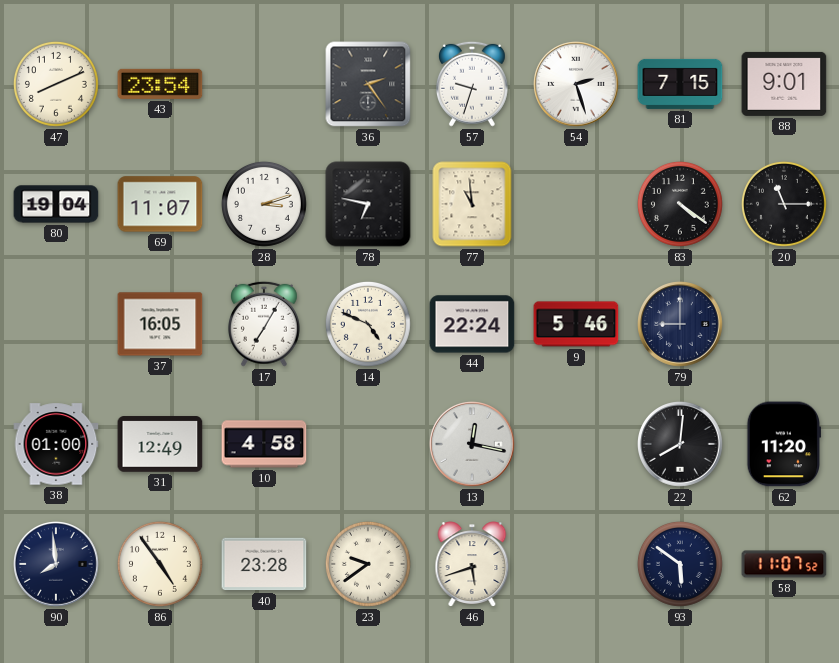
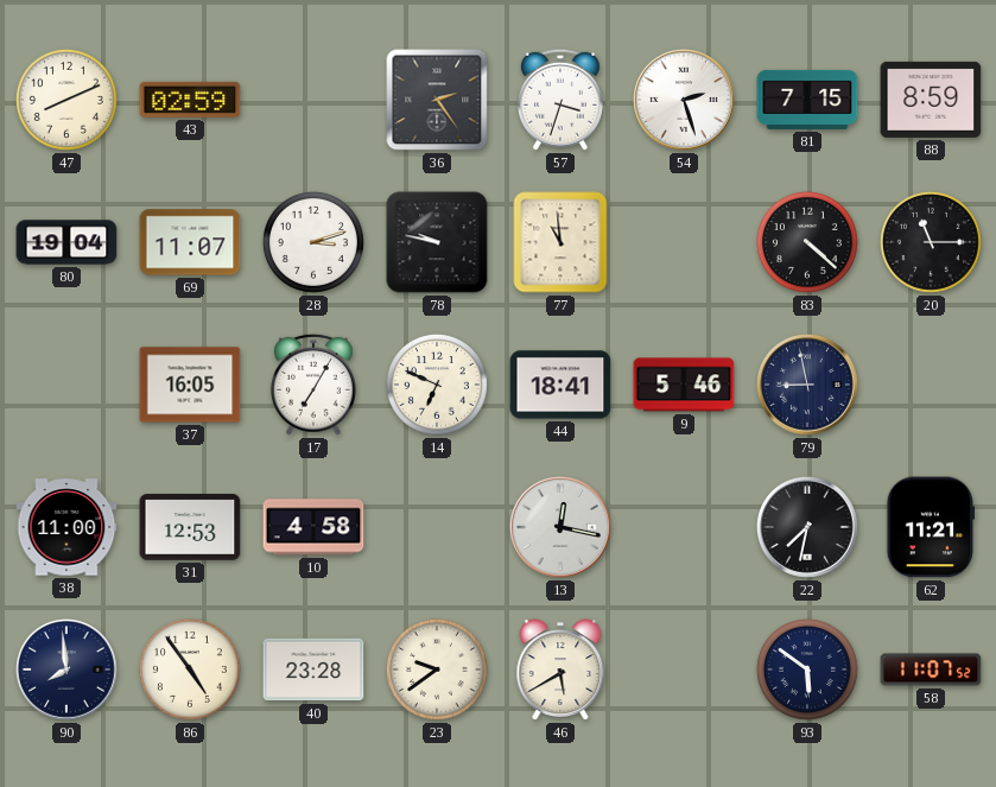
43: 23:54 -> 02:59 (190, 100)
57: 9:33 -> 3:33 (560, 100)
88: 9:01 -> 8:59 (931, 100)
78: 6:47 -> 9:47 (437, 242)
83: 4:21 -> 4:22 (807, 242)
14: 4:49 -> 6:49 (437, 385)
44: 22:24 -> 18:41 (560, 385)
79: 9:00 -> 8:58 (808, 386)
38: 01:00 -> 11:00 (66, 527)
31: 12:49 -> 12:53 (190, 527)
22: 8:01 -> 7:32 (808, 528)
62: 11:20 -> 11:21 (930, 527)
46: 5:42 -> 5:40 (560, 669)
